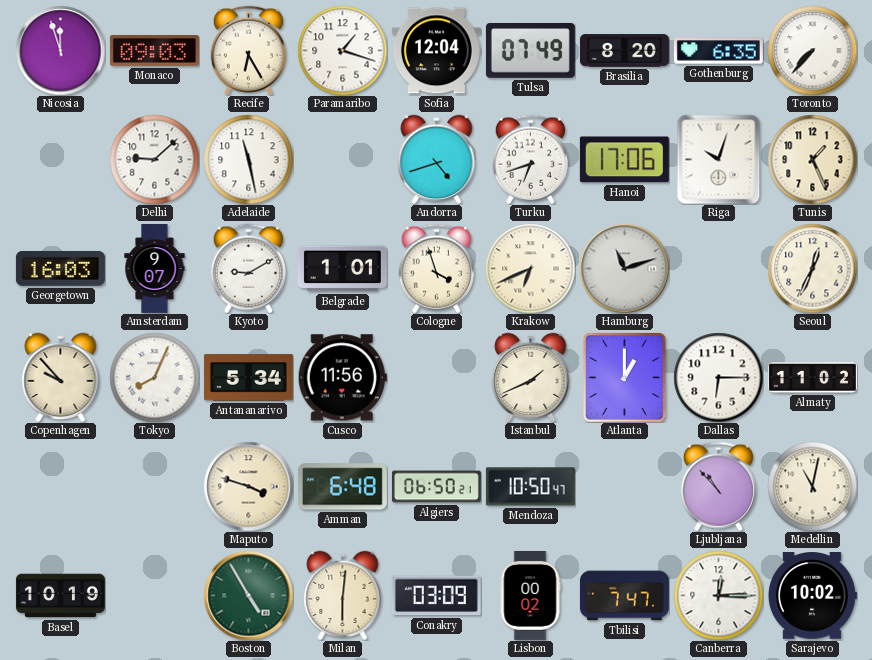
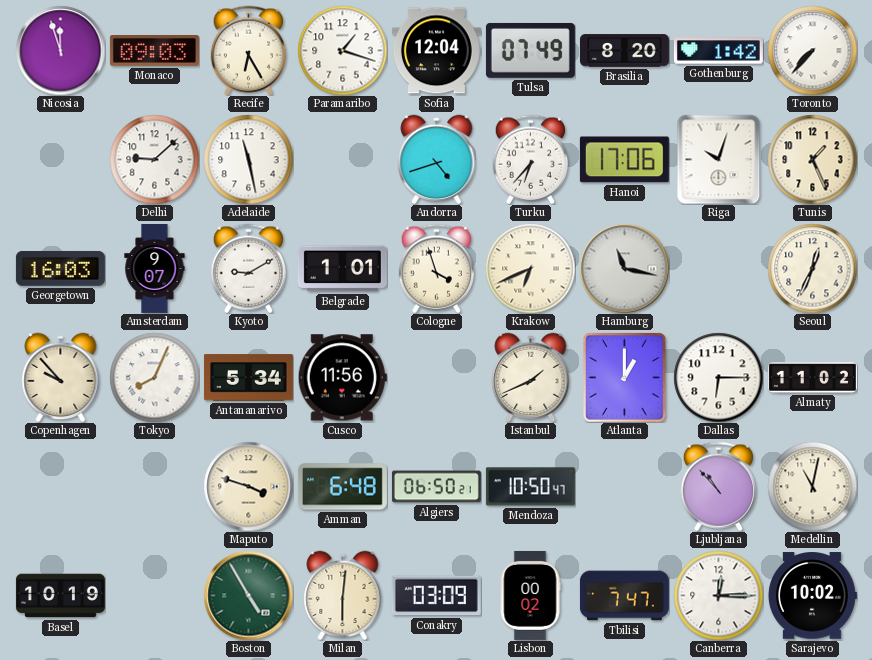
Gothenburg: 6:35 -> 1:42 (718, 51)
Turku: 6:42 -> 6:37 (530, 159)
Hamburg: 11:12 -> 11:17 (624, 268)
